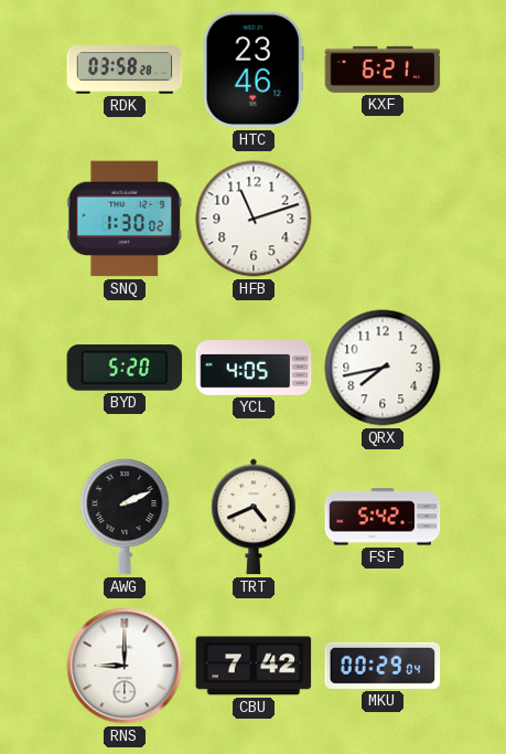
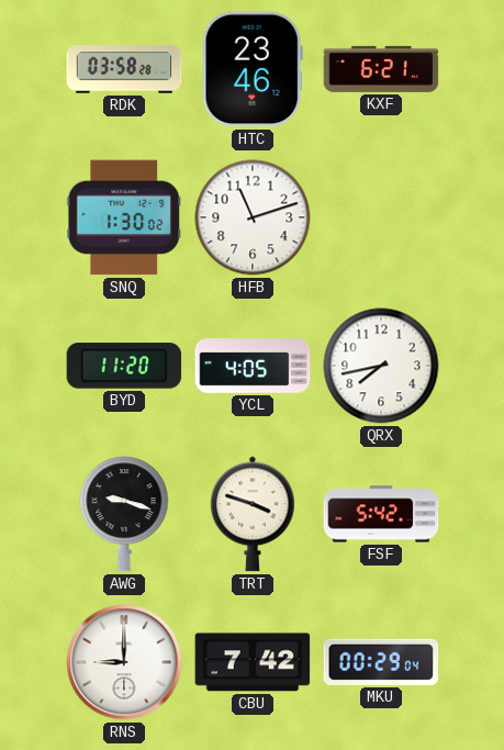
BYD: 5:20 -> 11:20 (124, 366)
AWG: 2:11 -> 9:18 (124, 514)
TRT: 4:41 -> 3:48 (253, 514)
